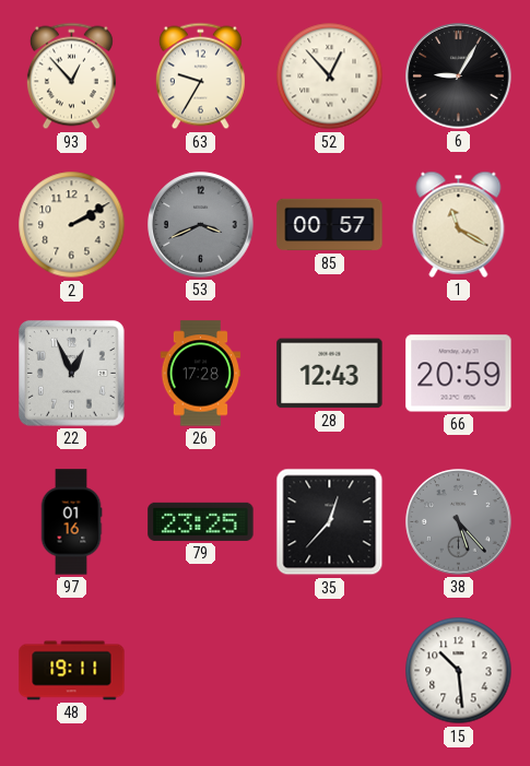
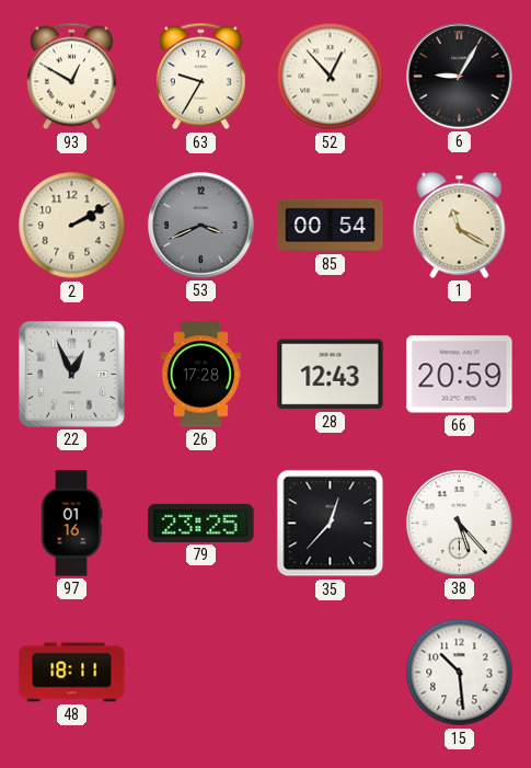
93: 12:53 -> 12:50 (71, 77)
85: 00:57 -> 00:54 (331, 226)
38 dial: grey -> white (460, 524)
48: 19:11 -> 18:11 (72, 673)
